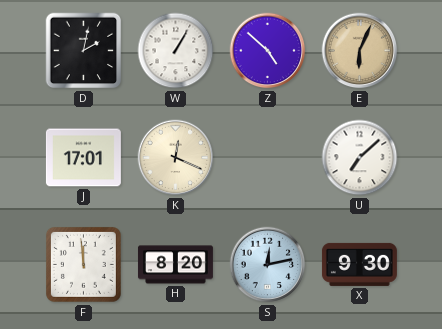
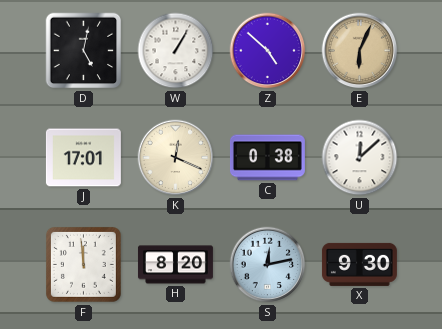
D: 2:02 -> 5:02 (84, 51)
C: none -> 0:38 (267, 158)
U: 7:08 -> 12:08 (360, 158)
